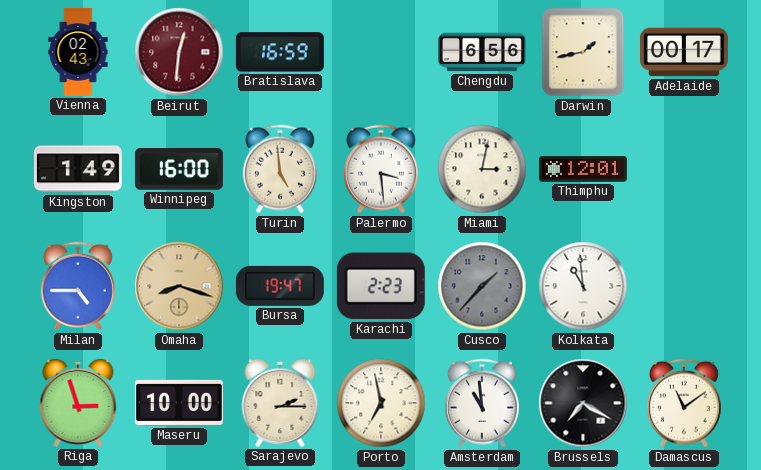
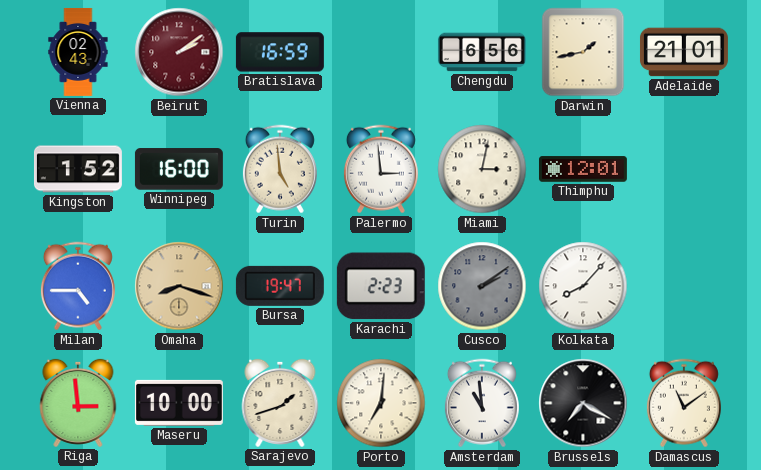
Beirut: 12:31 -> 2:09 (179, 52)
Adelaide: 00:17 -> 21:01 (684, 52)
Kingston: 1:49 -> 1:52 (78, 169)
Palermo: 3:29 -> 2:59 (381, 169)
Cusco: 1:37 -> 2:09 (482, 286)
Kolkata: 10:59 -> 8:07 (583, 286)
Riga: 2:57 -> 2:59 (78, 403)
Sarajevo: 2:15 -> 1:42 (280, 403)
Porto: 6:58 -> 7:01 (381, 403)
